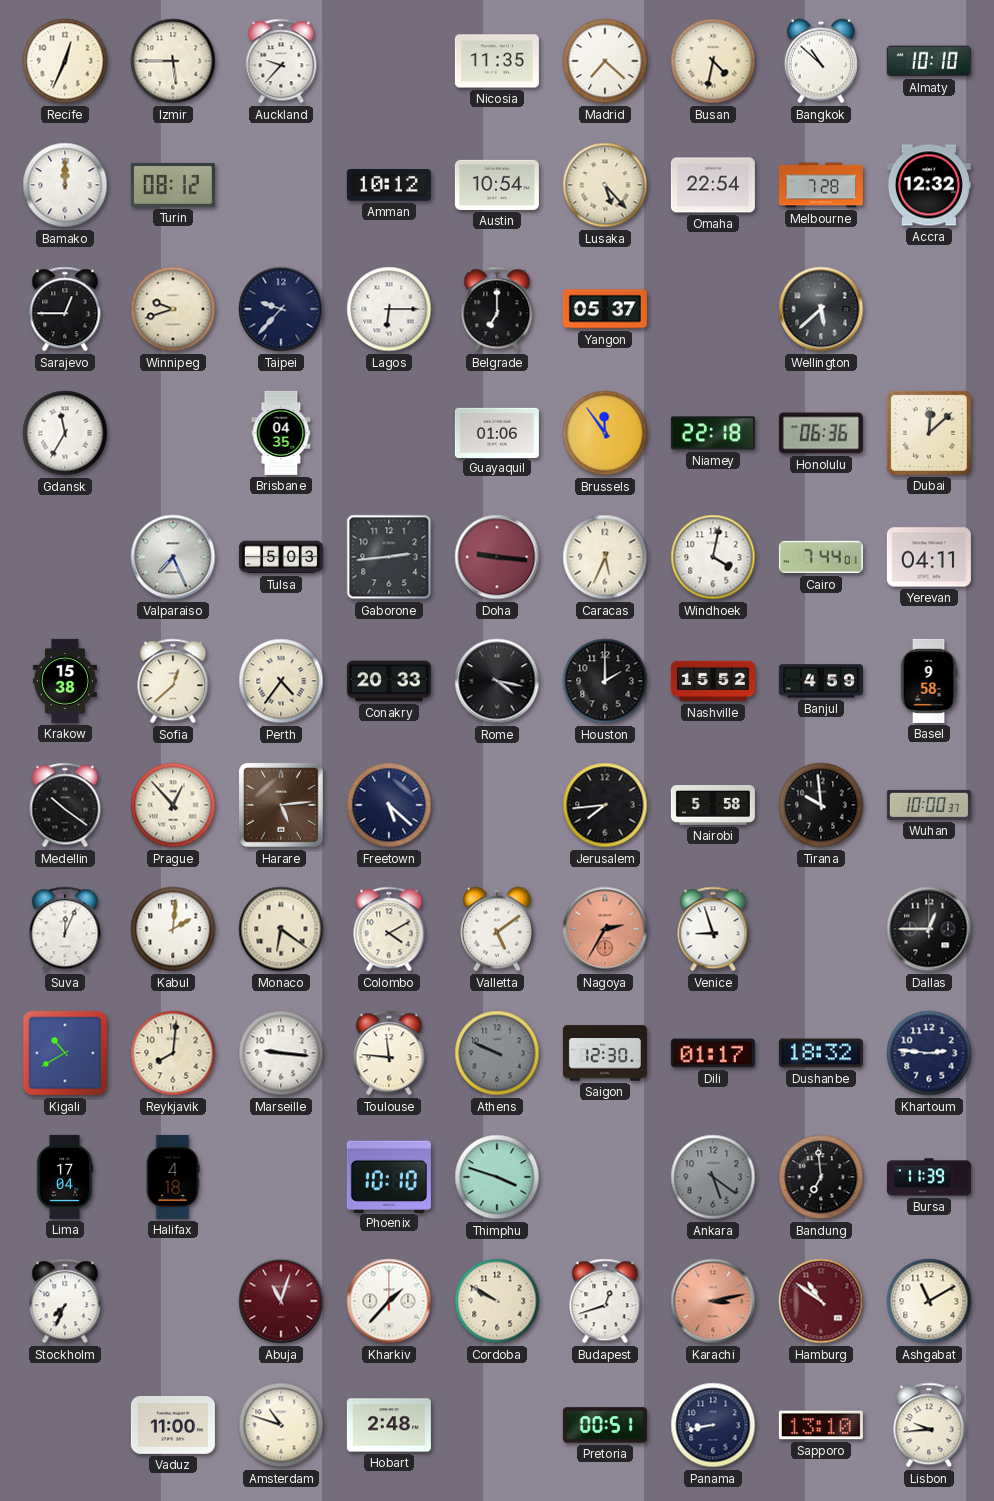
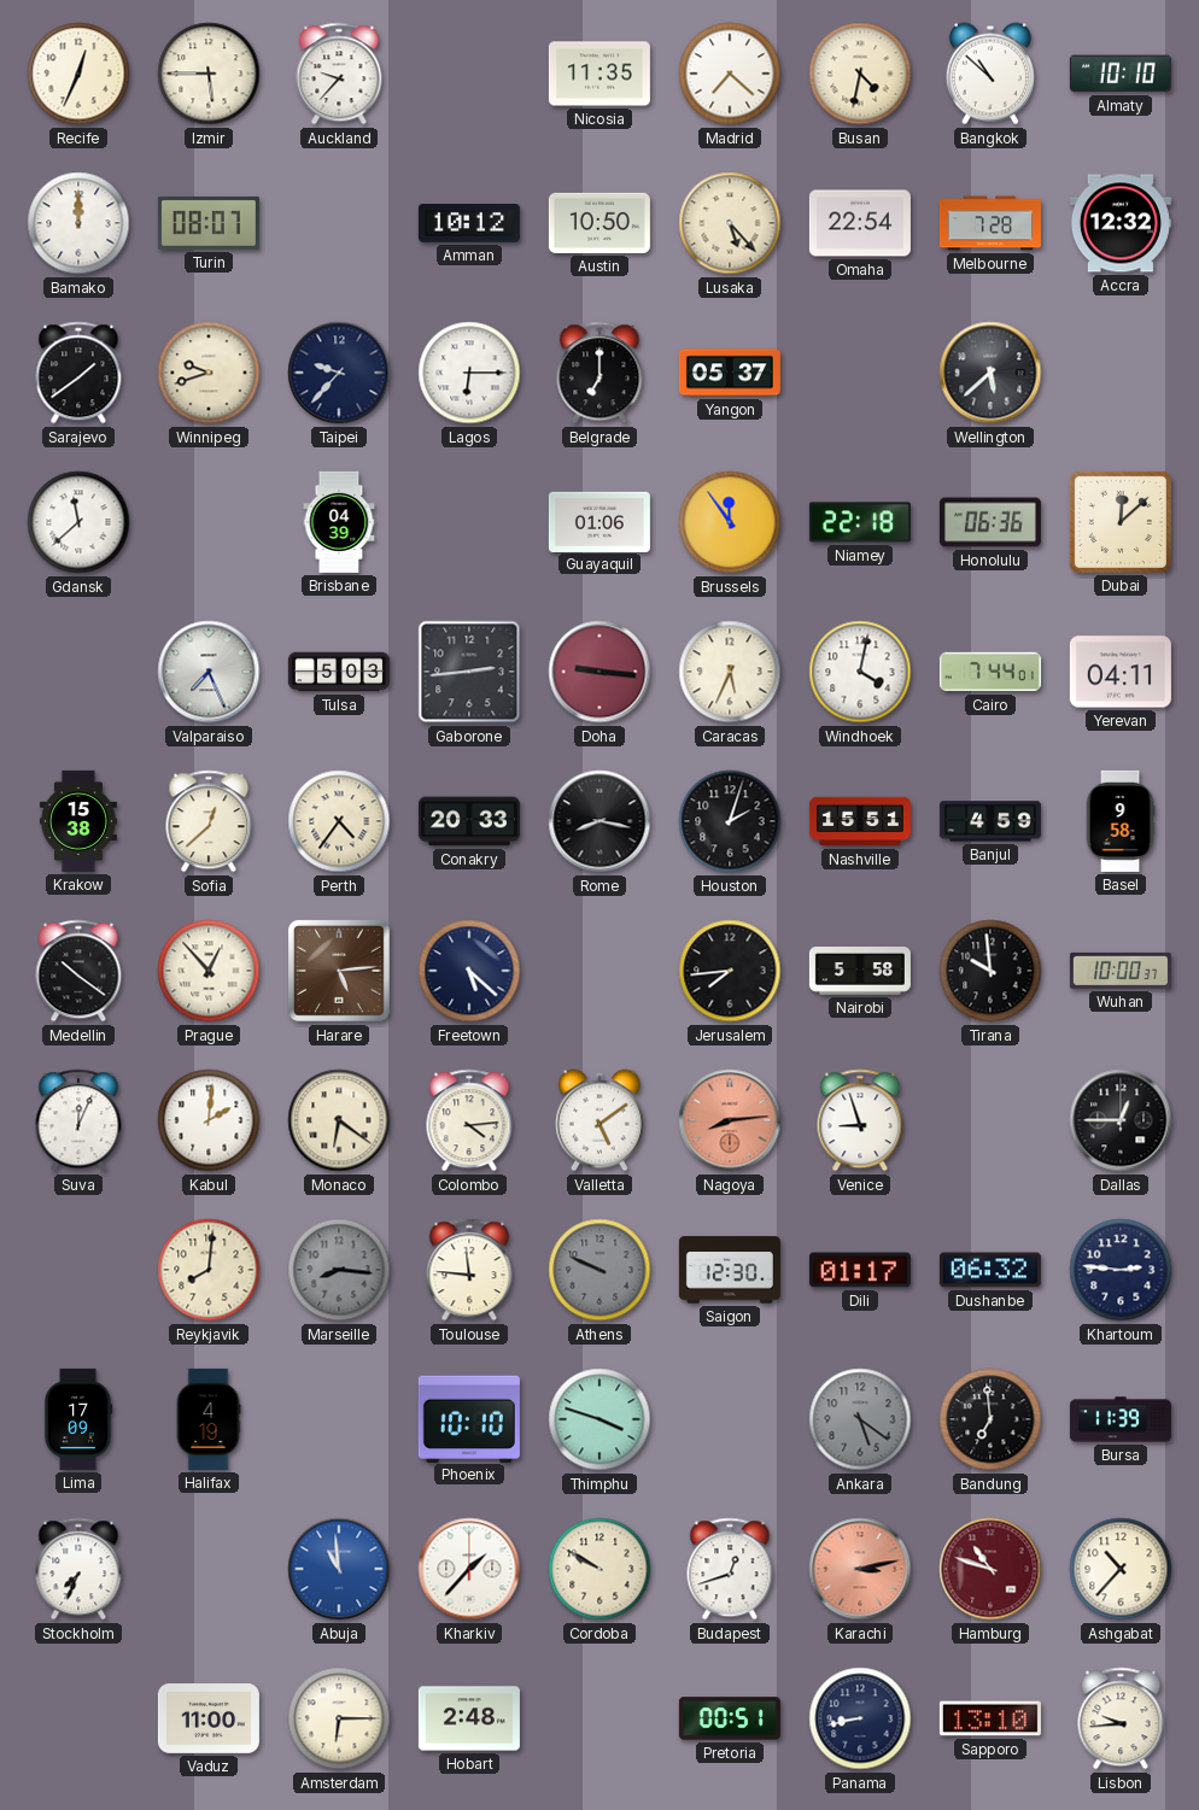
Turin: 08:12 -> 08:07 (209, 223)
Austin: 10:54 -> 10:50 (599, 223)
Sarajevo: 12:45 -> 1:39 (78, 373)
Gdansk: 11:35 -> 11:38 (78, 522)
Brisbane: 04:35 -> 04:39 (339, 522)
Rome: 4:17 -> 8:17 (599, 821)
Houston: 2:00 -> 2:03 (730, 821)
Nashville: 15:52 -> 15:51 (860, 821)
Colombo: 4:10 -> 4:14 (469, 1120)
Nagoya: 2:35 -> 8:14 (730, 1120)
Kigali: 10:40 -> none (65, 1053)
Marseille: 9:16 -> 8:16 (339, 1270)
Marseille dial: white -> grey (339, 1270)
Dushanbe: 18:32 -> 06:32 (990, 1270)
Lima: 17:04 -> 17:09 (78, 1419)
Halifax: 4:18 -> 4:19 (209, 1419)
Abuja: 11:03 -> 10:59 (339, 1569)
Abuja dial: burgundy -> blue (339, 1569)
Hamburg: 10:51 -> 10:48 (990, 1569)
Ashgabat: 11:10 -> 10:37 (1121, 1569)
Amsterdam: 10:48 -> 6:15 (339, 1718)
